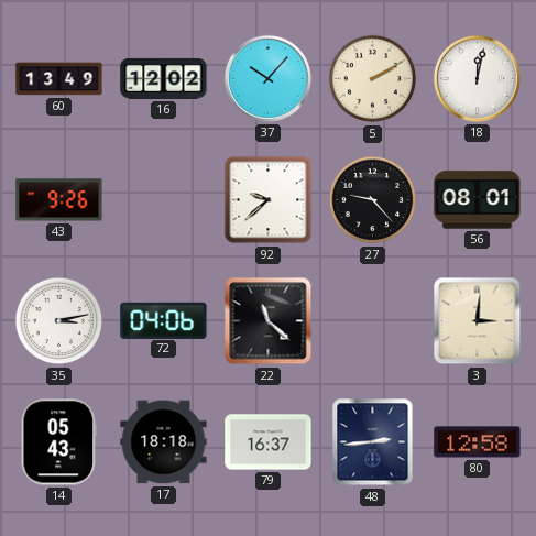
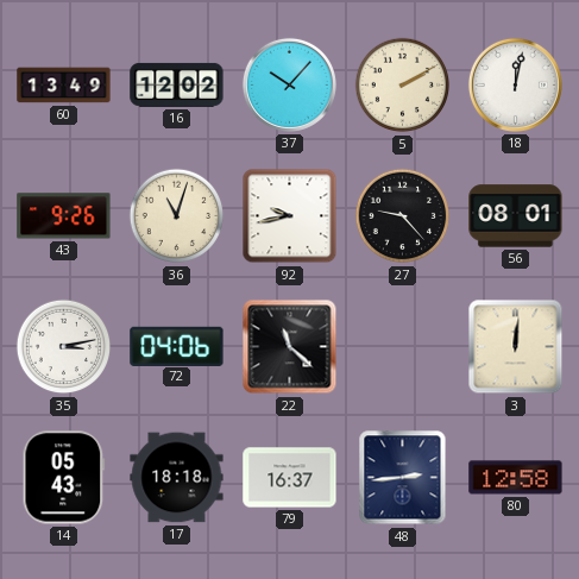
36: none -> 11:03 (177, 216)
92: 9:38 -> 9:43 (290, 216)
3: 3:01 -> 12:01 (516, 347)
